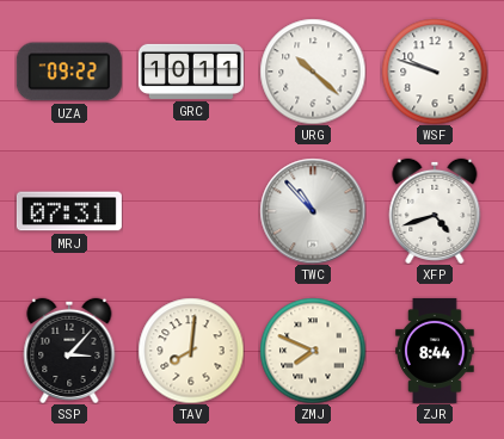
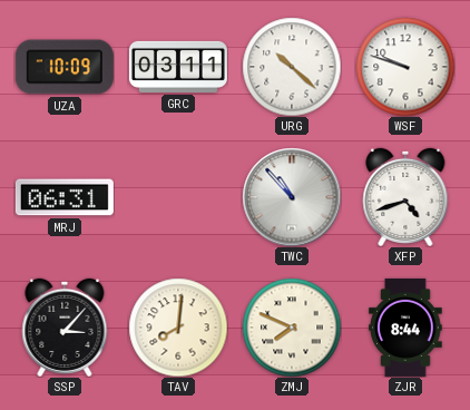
UZA: 09:22 -> 10:09 (65, 67)
GRC: 10:11 -> 03:11 (178, 67)
MRJ: 07:31 -> 06:31 (65, 197)
